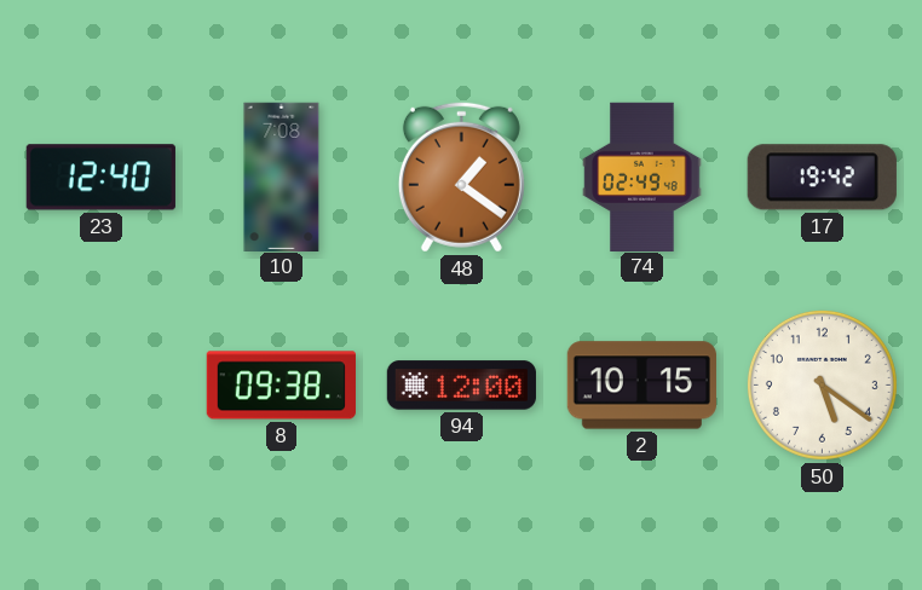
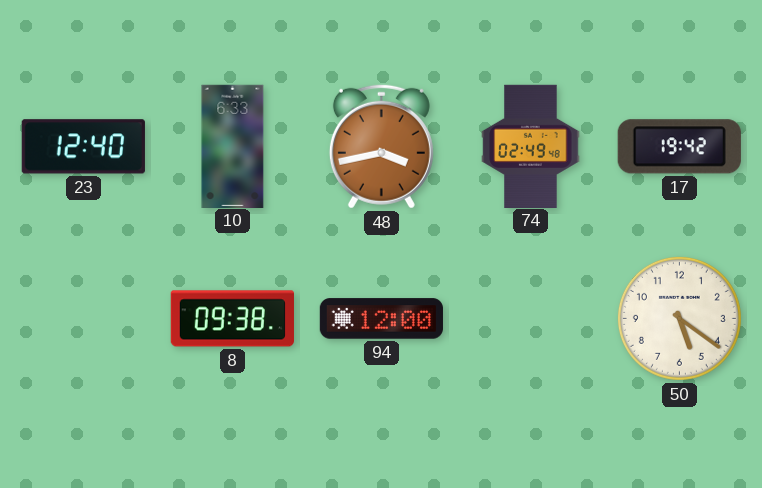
10: 7:08 -> 6:33 (233, 146)
48: 1:21 -> 3:43 (381, 146)
2: 10:15 -> none (641, 386)
